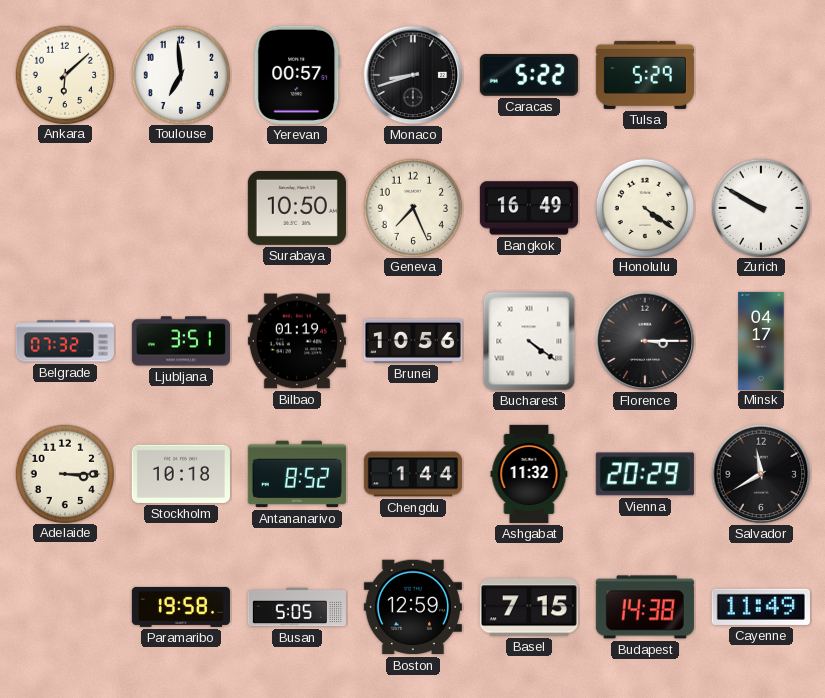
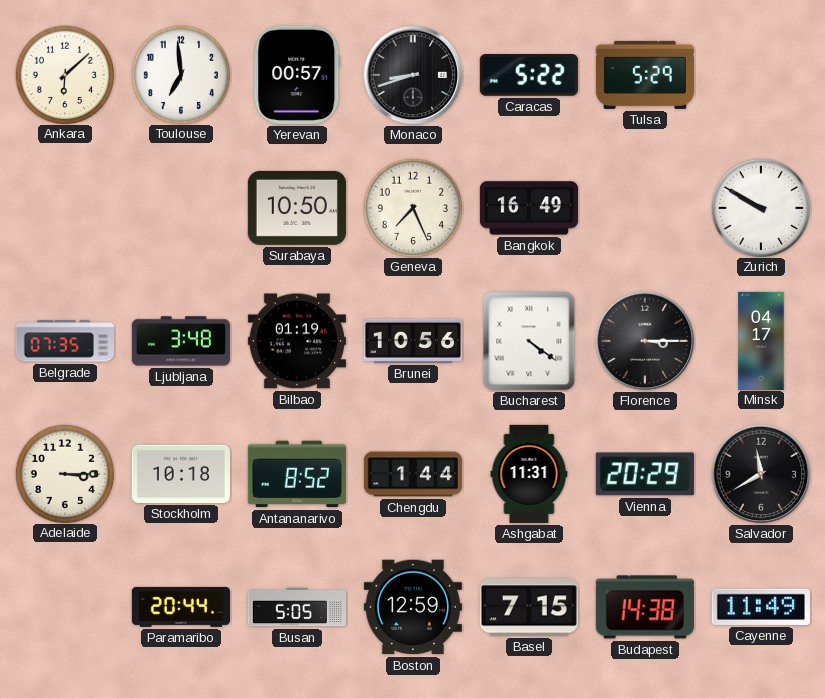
Honolulu: 4:21 -> none (644, 207)
Belgrade: 07:32 -> 07:35 (65, 341)
Ljubljana: 3:51 -> 3:48 (181, 341)
Ashgabat: 11:32 -> 11:31 (529, 474)
Paramaribo: 19:58 -> 20:44 (181, 607)
